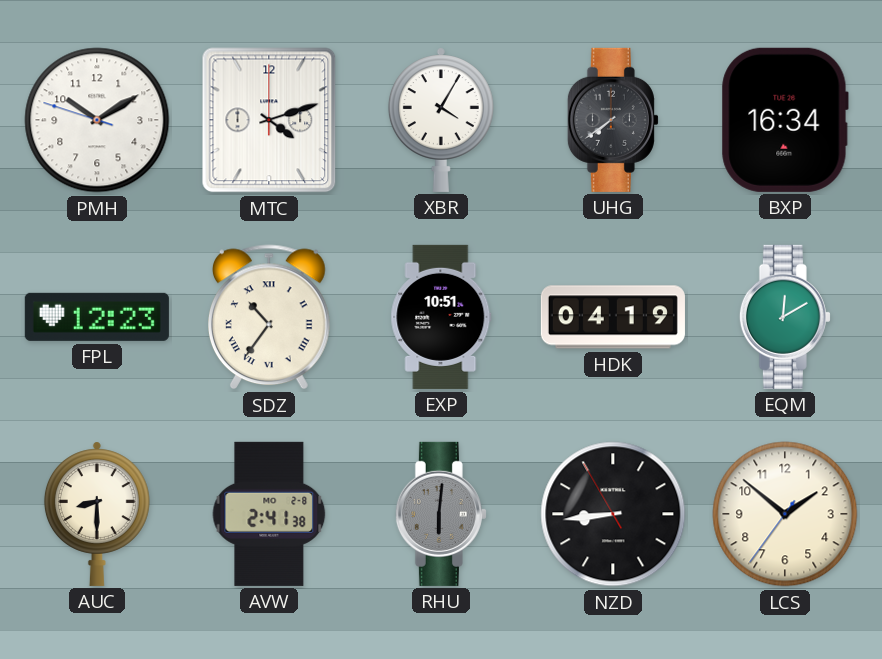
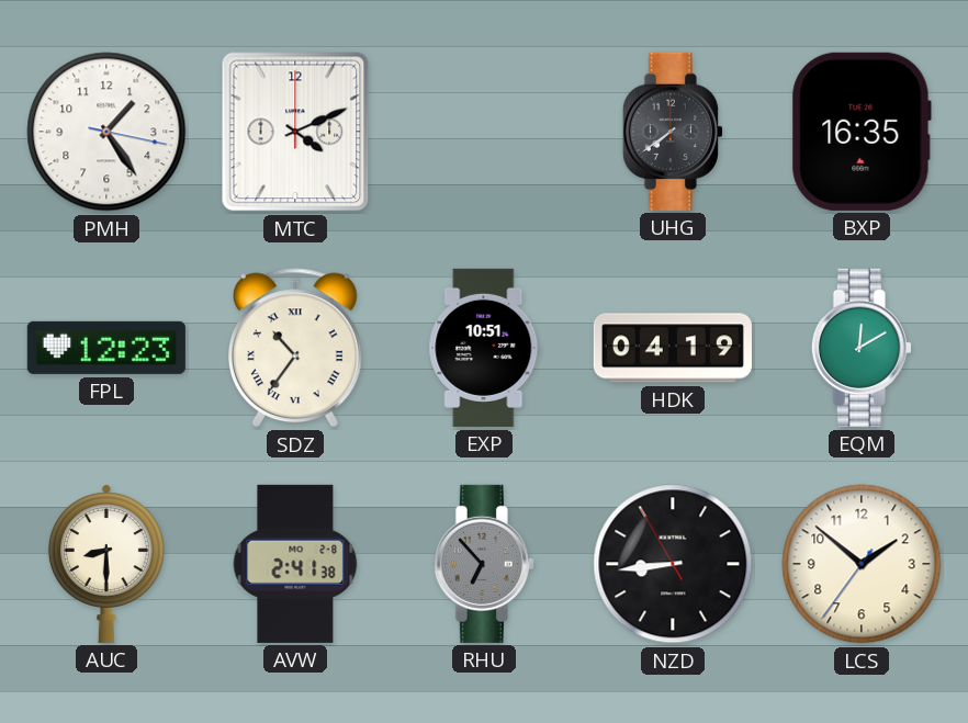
PMH: 10:09 -> 1:24 (106, 132)
MTC: 4:12 -> 4:11 (295, 132)
XBR: 4:05 -> none (441, 120)
BXP: 16:34 -> 16:35 (862, 132)
RHU: 6:01 -> 6:53 (484, 564)
